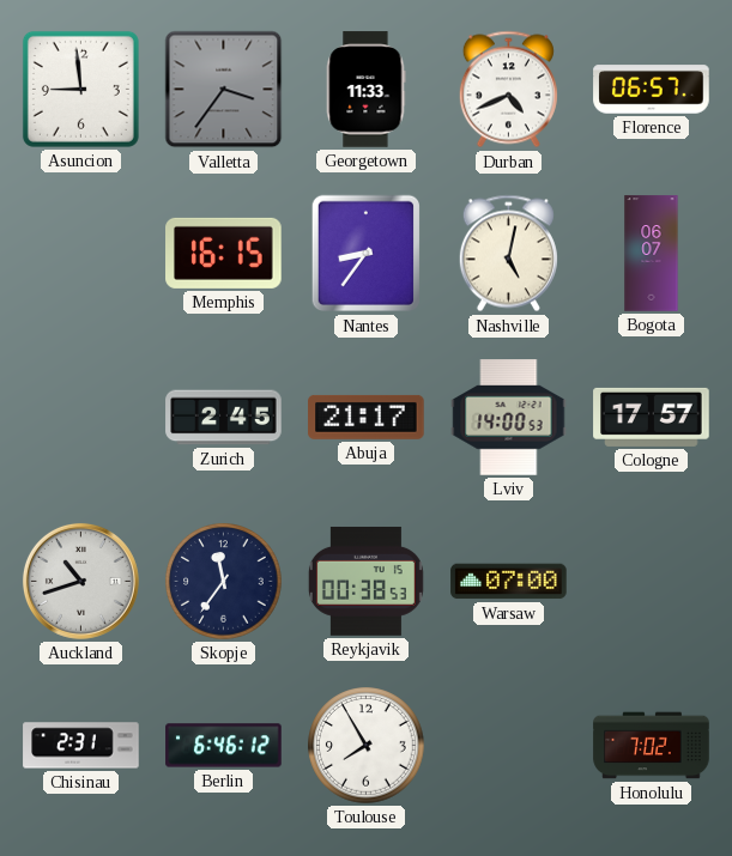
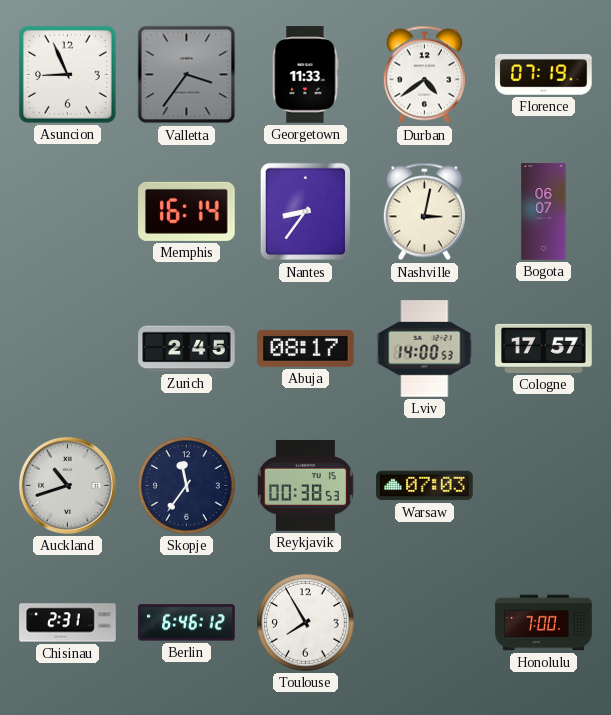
Asuncion: 8:59 -> 8:56 (67, 74)
Durban: 4:41 -> 4:39 (424, 75)
Florence: 06:57 -> 07:19 (544, 75)
Memphis: 16:15 -> 16:14 (187, 211)
Nashville: 5:02 -> 3:02 (424, 212)
Abuja: 21:17 -> 08:17 (306, 348)
Warsaw: 07:00 -> 07:03 (425, 486)
Honolulu: 7:02 -> 7:00 (544, 623)
